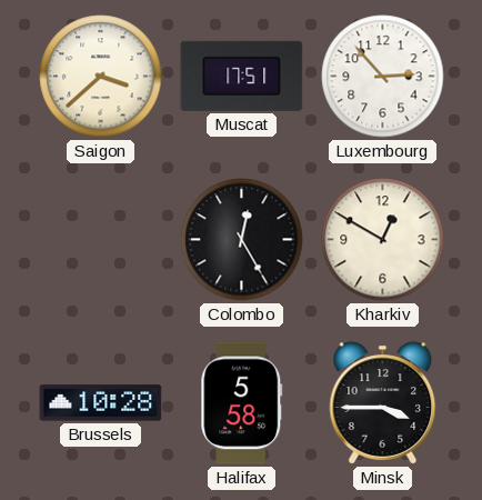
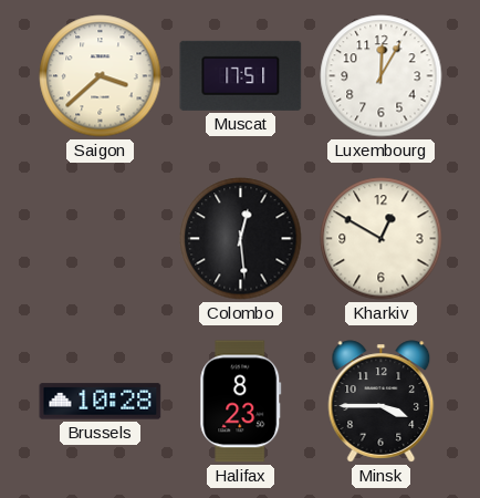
Luxembourg: 2:53 -> 12:05 (382, 76)
Colombo: 12:25 -> 12:29 (241, 239)
Halifax: 5:58 -> 8:23 (241, 402)
